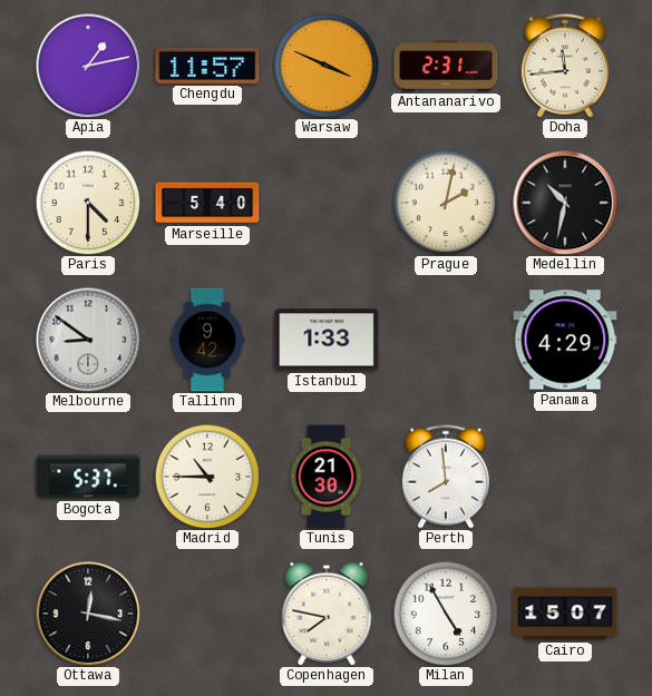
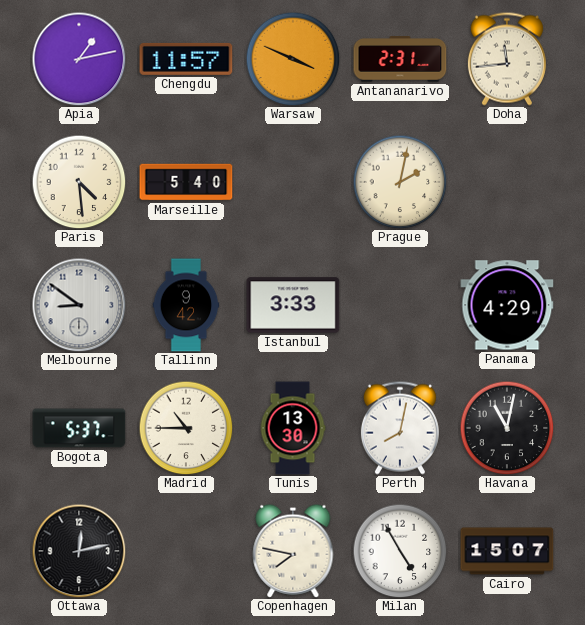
Paris: 4:30 -> 4:29 (79, 182)
Medellin: 10:32 -> none (565, 203)
Istanbul: 1:33 -> 3:33 (293, 305)
Tunis: 21:30 -> 13:30 (293, 428)
Perth: 7:59 -> 8:02 (400, 428)
Havana: none -> 11:02 (507, 428)
Ottawa: 12:17 -> 12:13 (79, 551)
